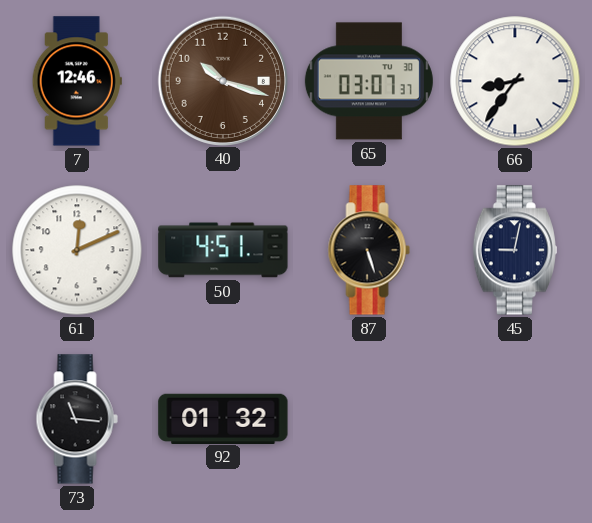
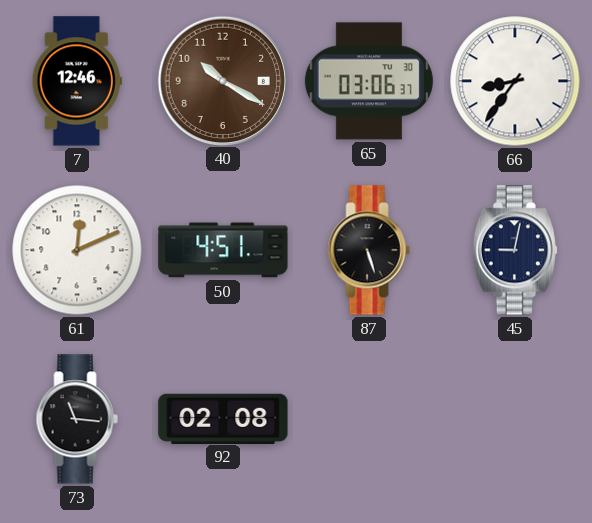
40: 10:18 -> 10:20 (222, 80)
65: 03:07 -> 03:06 (369, 81)
92: 01:32 -> 02:08 (223, 418)
